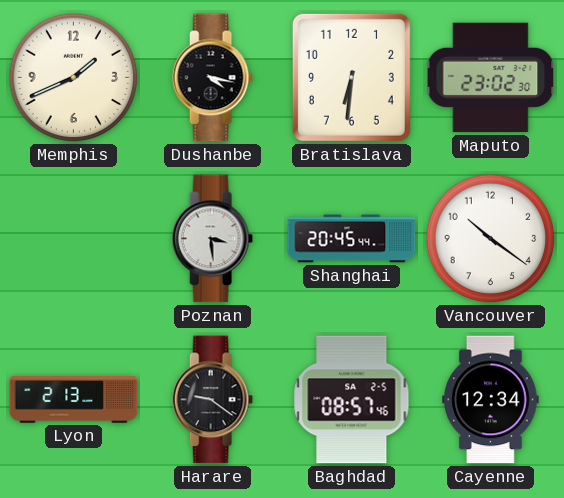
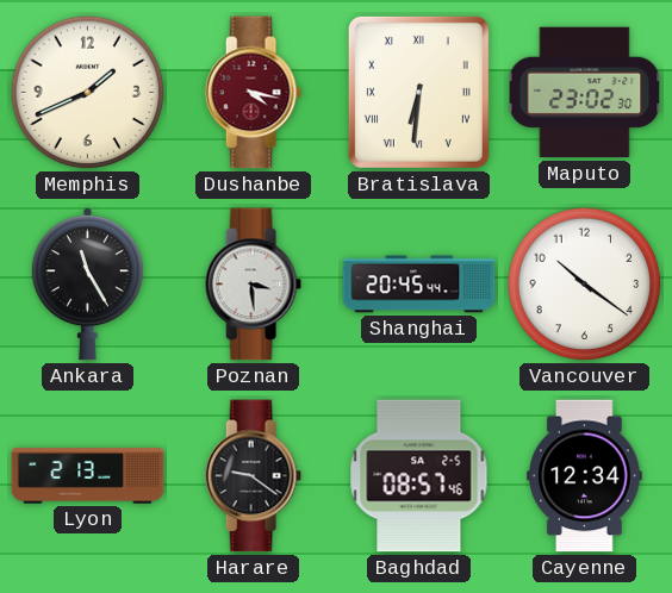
Dushanbe dial: black -> burgundy (253, 93)
Bratislava numerals: Arabic -> Roman (418, 92)
Ankara: none -> 11:25 (87, 285)
